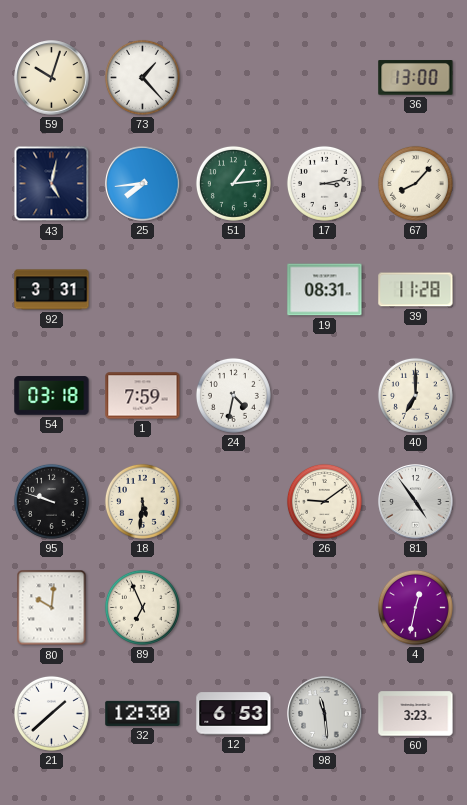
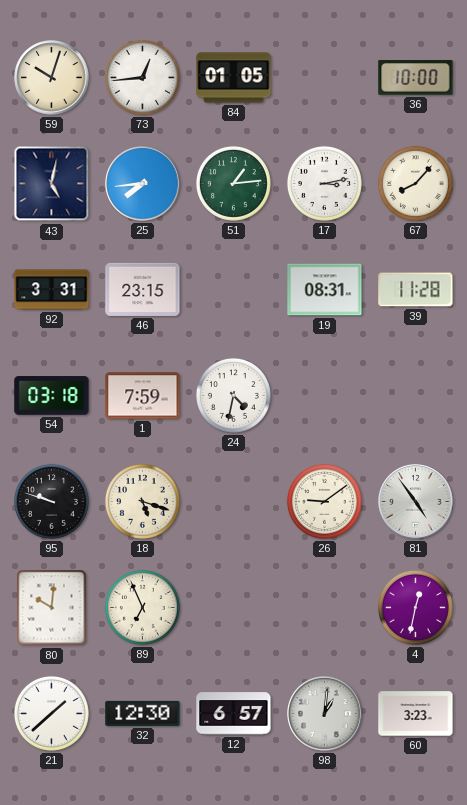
73: 1:23 -> 12:44 (142, 77)
84: none -> 01:05 (234, 78)
36: 13:00 -> 10:00 (416, 78)
46: none -> 23:15 (143, 289)
40: 7:00 -> none (415, 395)
18: 5:31 -> 5:18 (142, 501)
12: 6:53 -> 6:57 (234, 714)
98: 11:29 -> 1:01 (325, 714)
